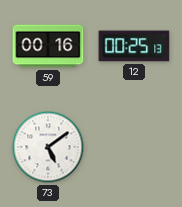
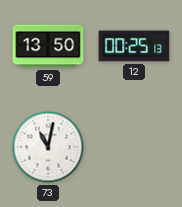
59: 00:16 -> 13:50 (48, 46)
73: 5:09 -> 11:02 (48, 147)
